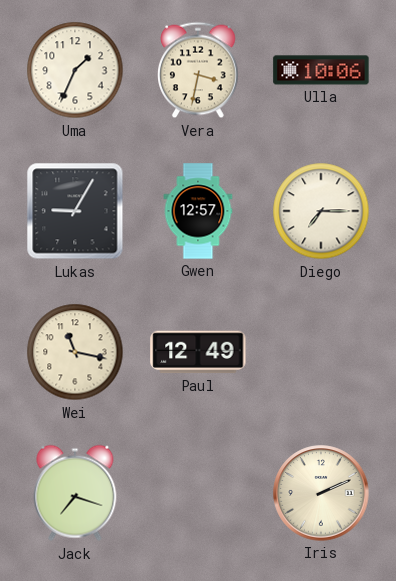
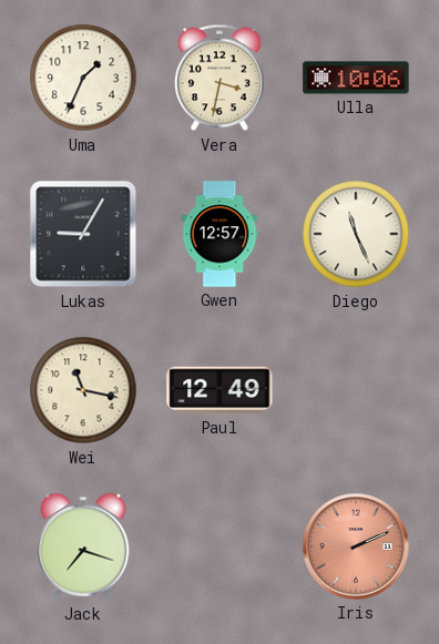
Diego: 7:15 -> 11:26 (356, 234)
Iris dial: cream -> salmon (356, 546)
